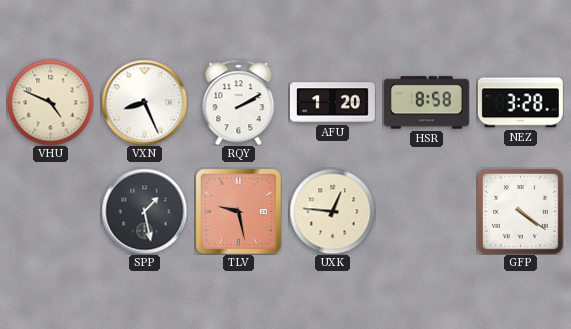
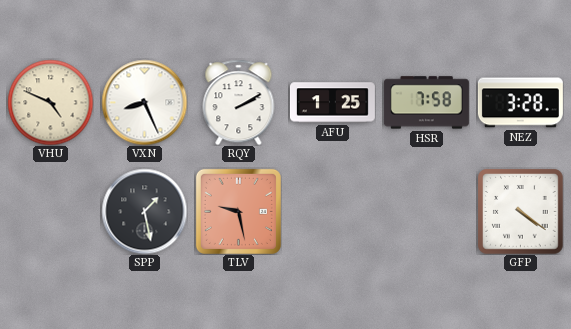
AFU: 1:20 -> 1:25 (332, 103)
HSR: 8:58 -> 7:58 (426, 103)
UXK: 12:46 -> none (332, 211)
